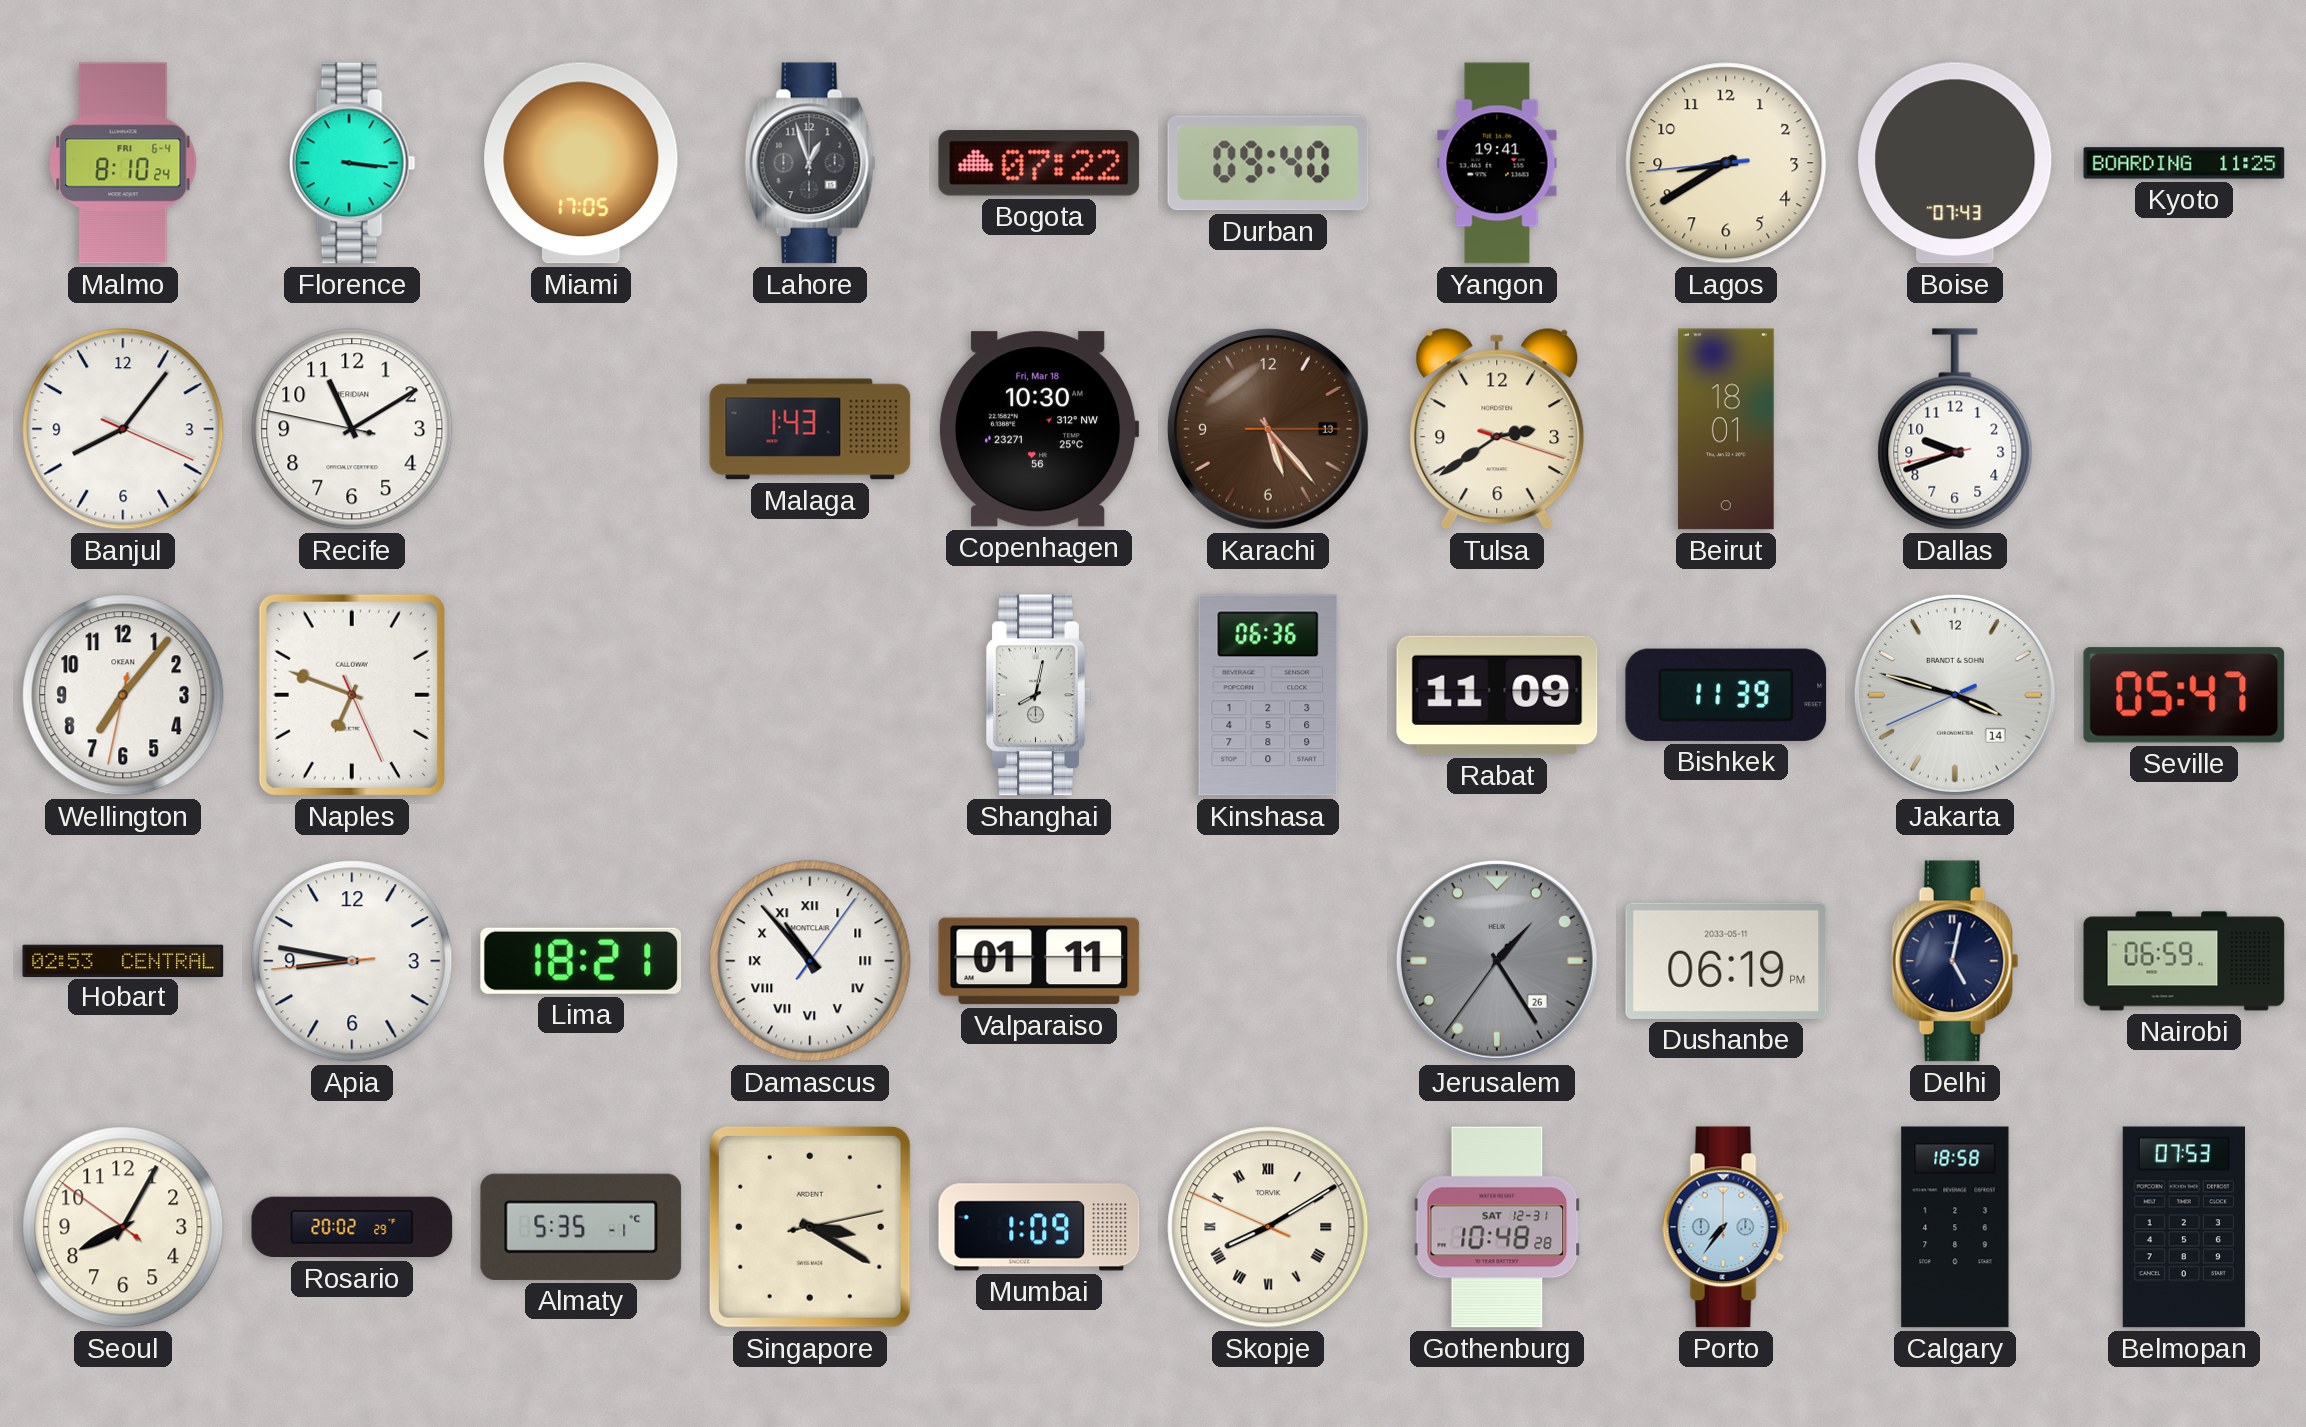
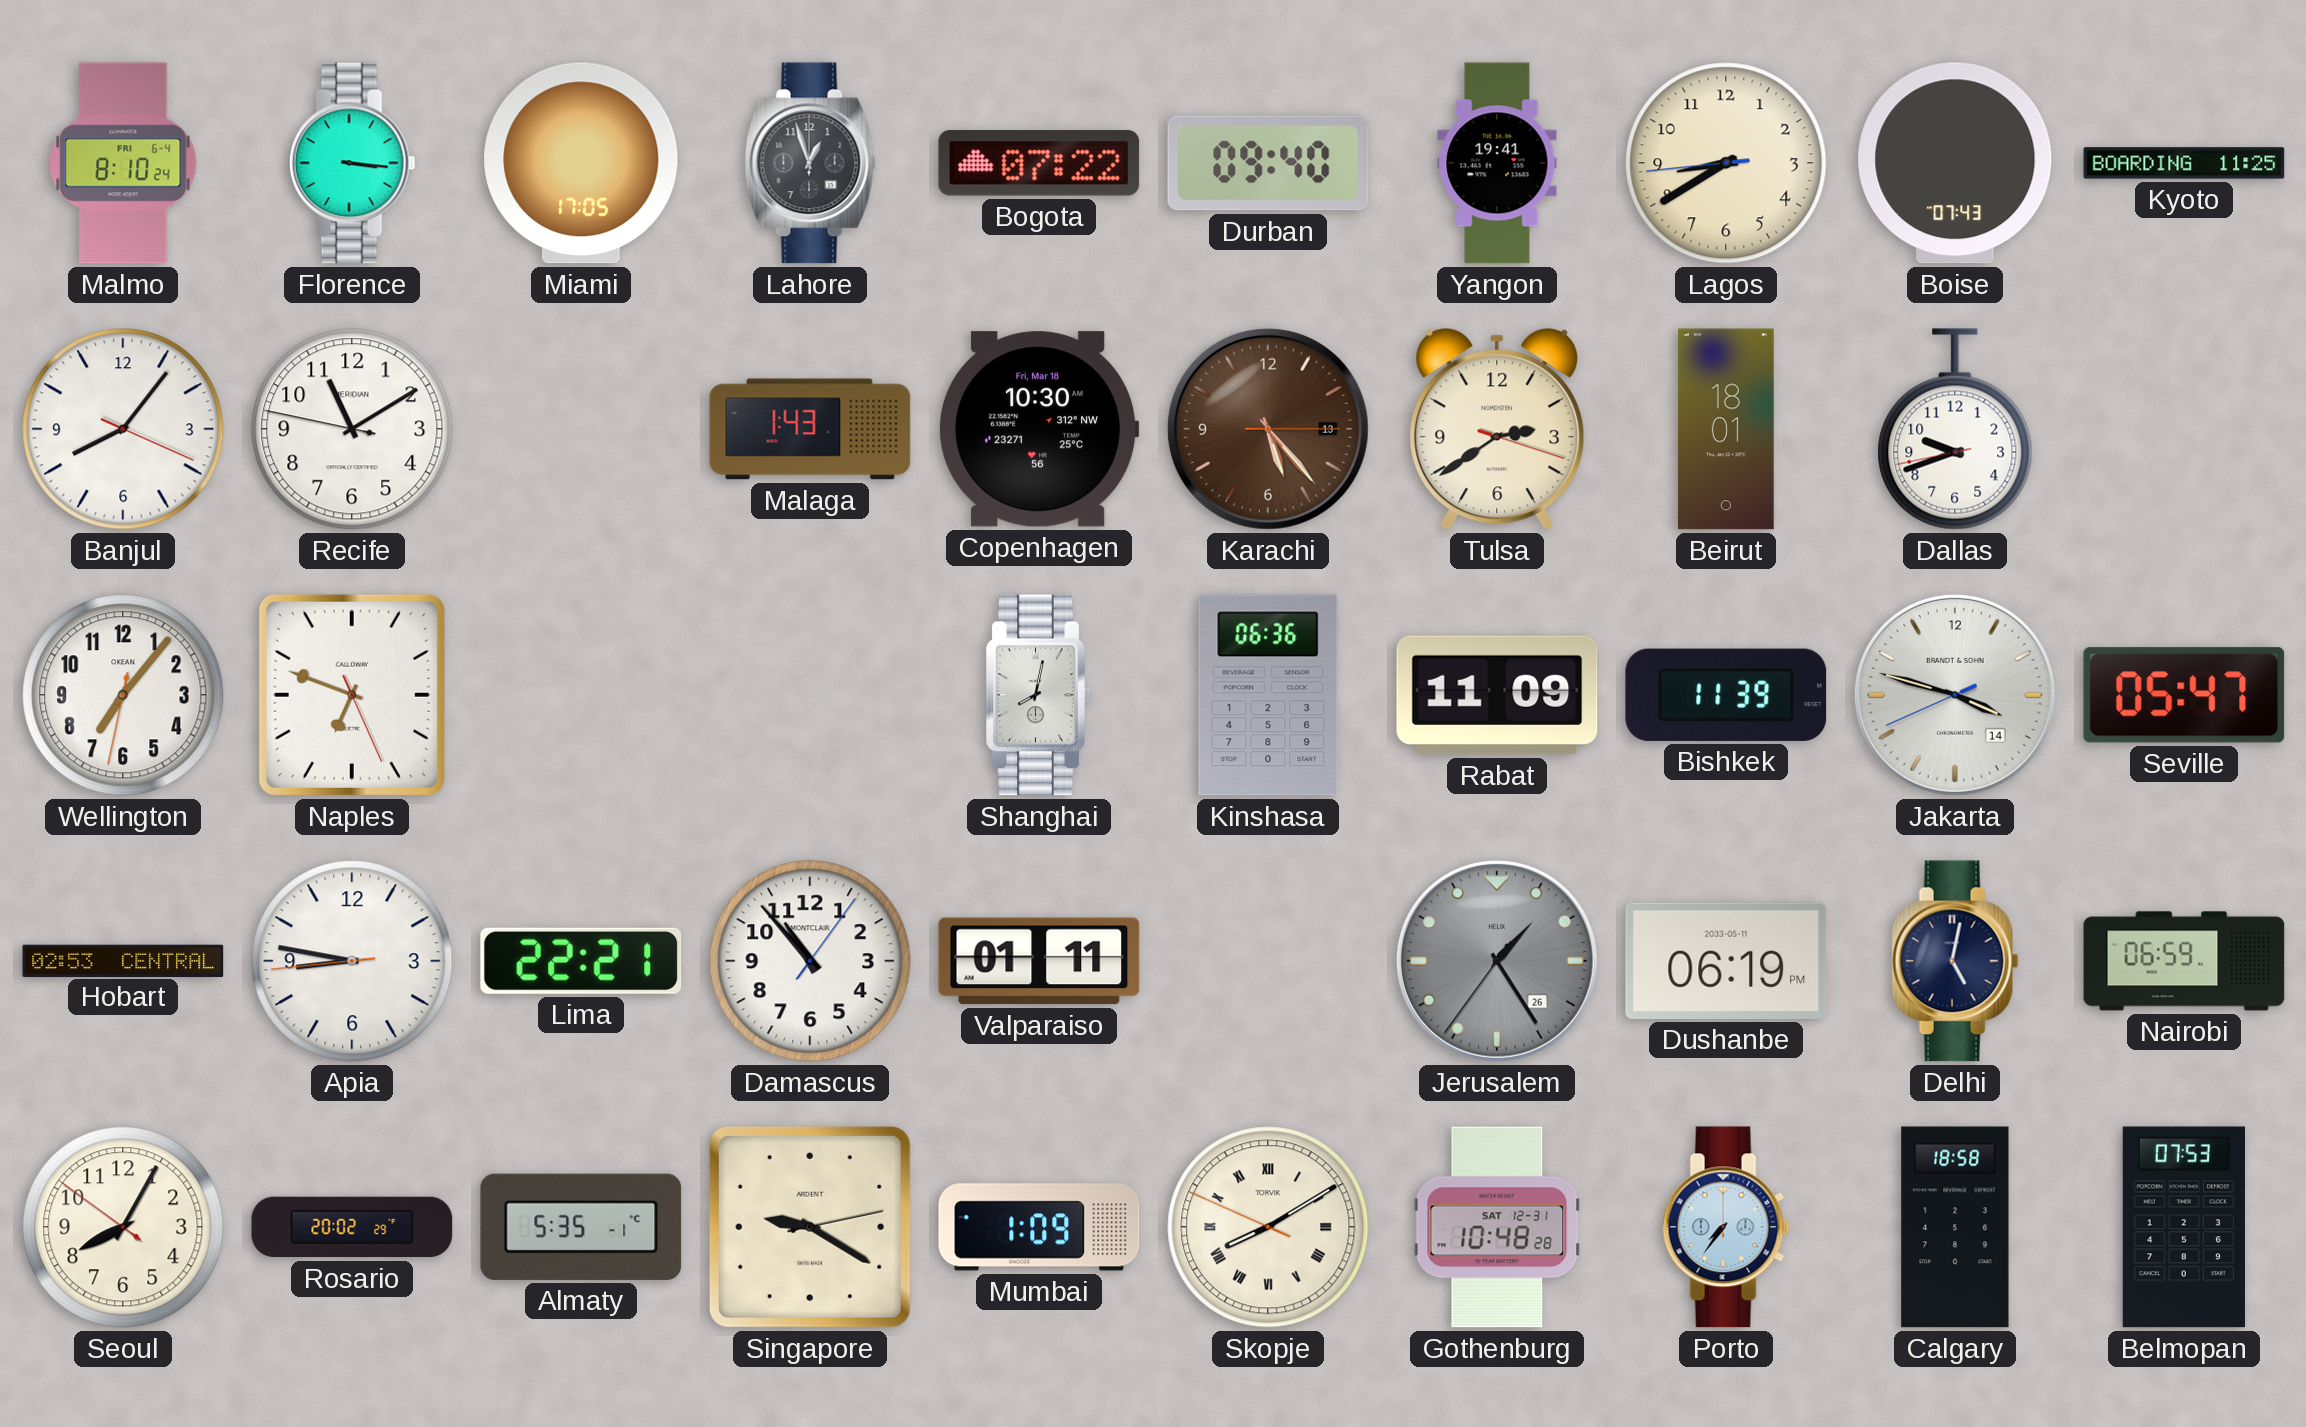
Lima: 18:21 -> 22:21 (581, 961)
Damascus numerals: Roman -> Arabic (810, 961)
Singapore: 3:20 -> 9:20 (810, 1227)
